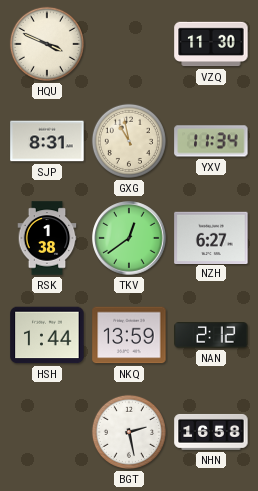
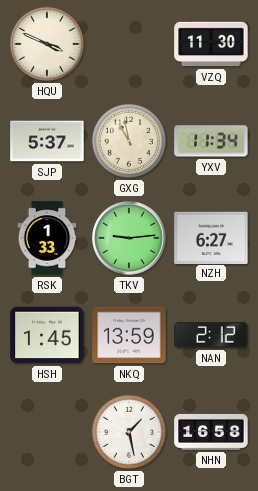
SJP: 8:31 -> 5:37 (47, 141)
RSK: 1:38 -> 1:33 (47, 238)
TKV: 12:39 -> 9:14 (129, 238)
HSH: 1:44 -> 1:45 (47, 335)
BGT: 2:28 -> 1:28 (129, 432)
